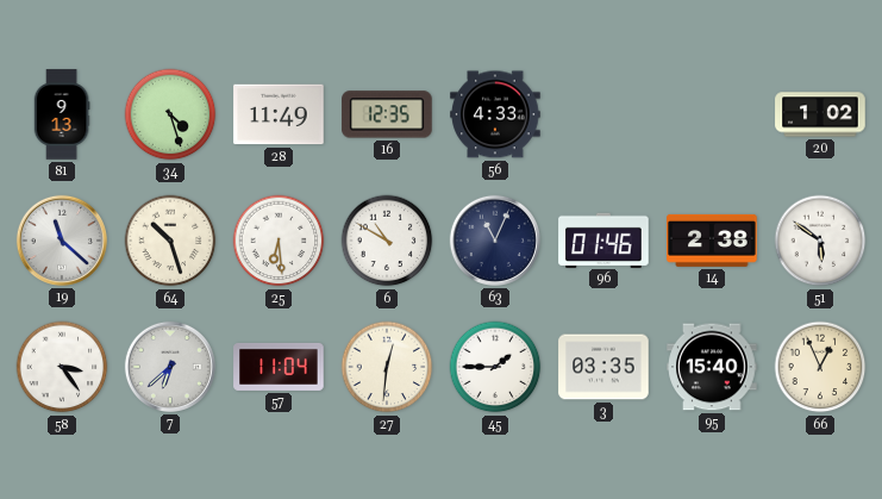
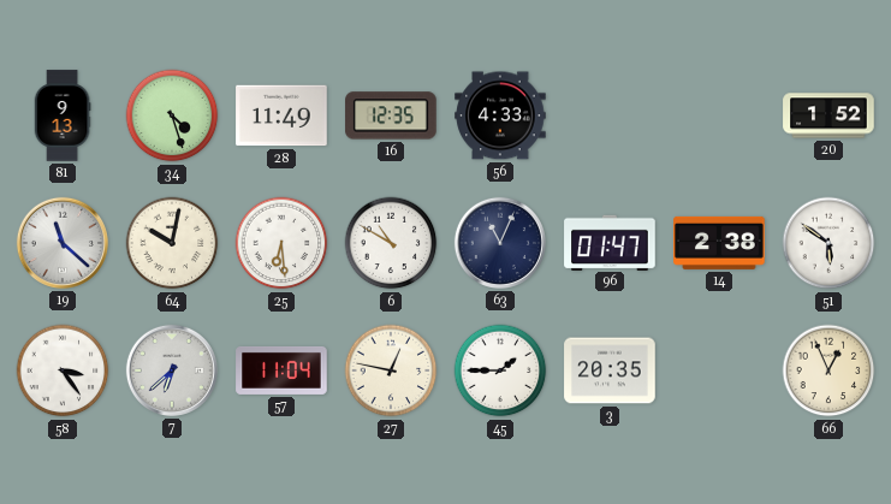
20: 1:02 -> 1:52 (828, 115)
64: 10:27 -> 10:02 (172, 243)
96: 01:46 -> 01:47 (610, 242)
27: 12:31 -> 12:47 (391, 370)
3: 03:35 -> 20:35 (610, 370)
95: 15:40 -> none (712, 367)
